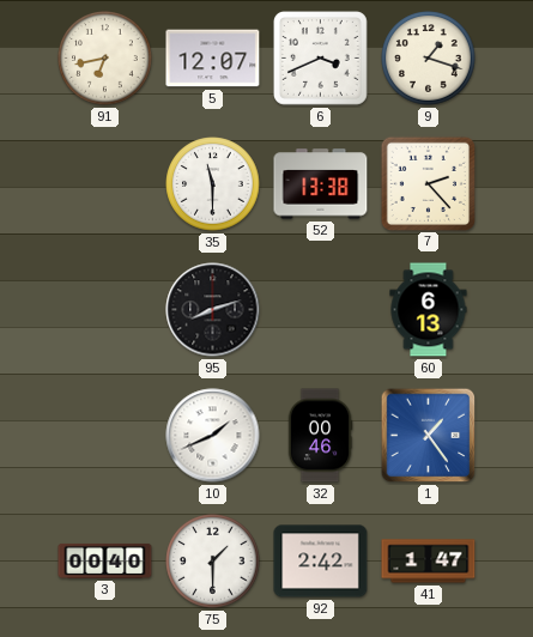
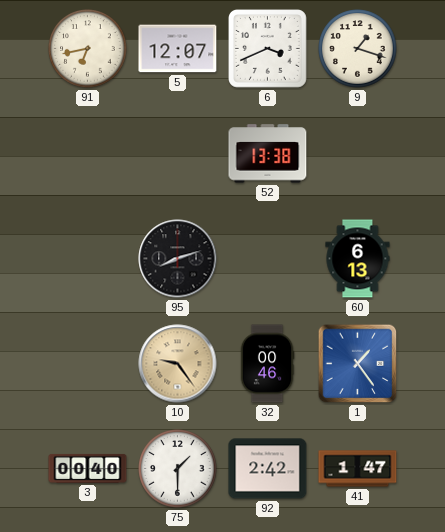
35: 11:30 -> none (213, 184)
7: 2:23 -> none (428, 183)
10: 1:41 -> 9:24 (178, 364)
10 dial: white -> champagne (178, 364)
